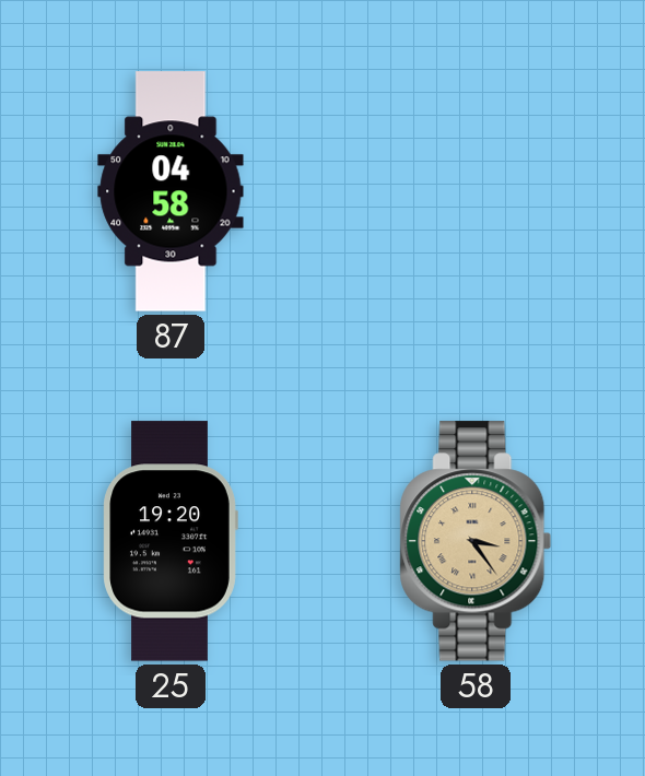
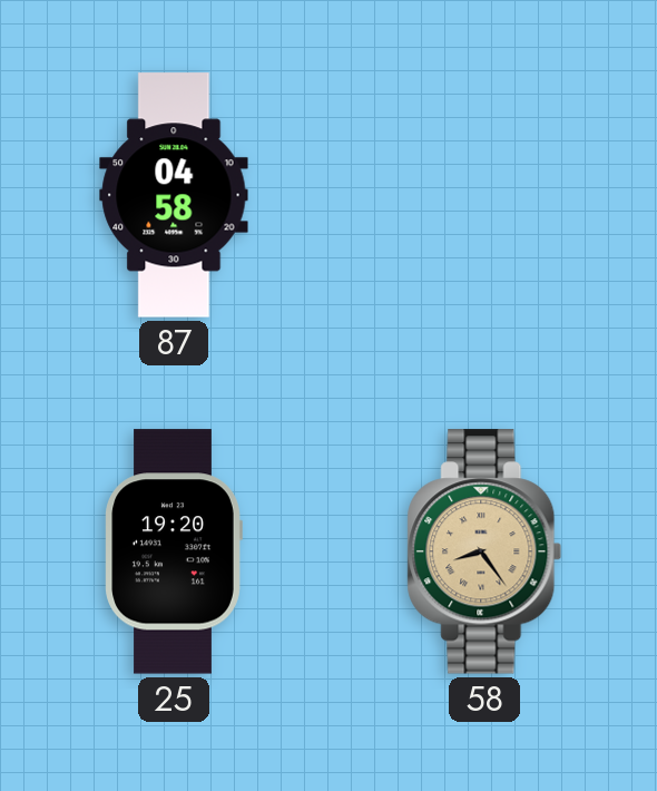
58: 3:24 -> 8:24 (484, 551)
